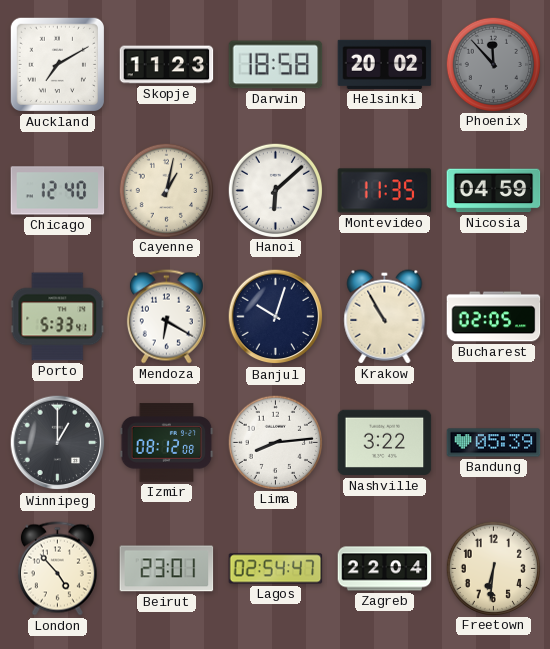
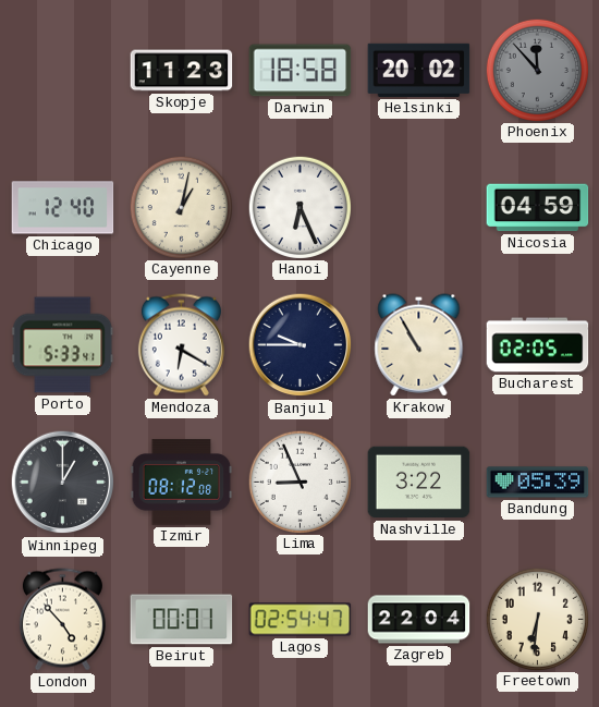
Auckland: 7:10 -> none (57, 64)
Hanoi: 6:08 -> 6:26 (299, 207)
Montevideo: 11:35 -> none (385, 191)
Banjul: 10:03 -> 9:45 (301, 345)
Lima: 8:14 -> 8:56 (299, 482)
Beirut: 23:01 -> 00:01 (182, 620)
